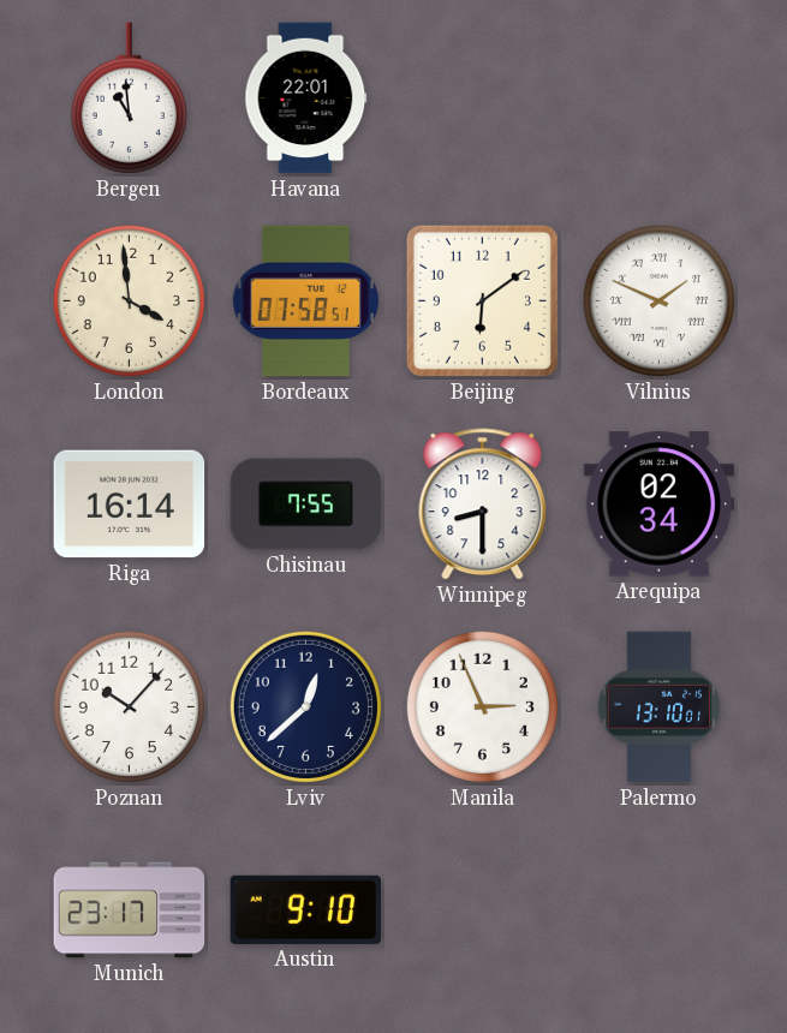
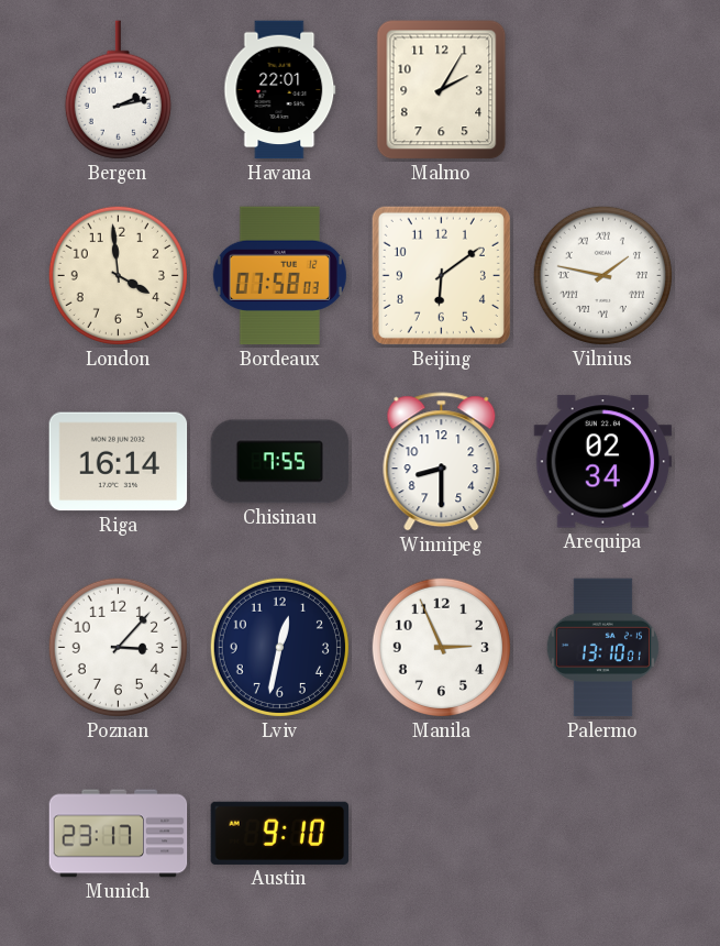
Bergen: 10:59 -> 2:13 (118, 90)
Malmo: none -> 2:05 (442, 90)
Bordeaux: 07:58:51 -> 07:58:03 (279, 276)
Vilnius: 1:49 -> 1:47 (602, 275)
Poznan: 10:07 -> 3:07 (118, 647)
Lviv: 12:38 -> 12:32 (279, 647)
